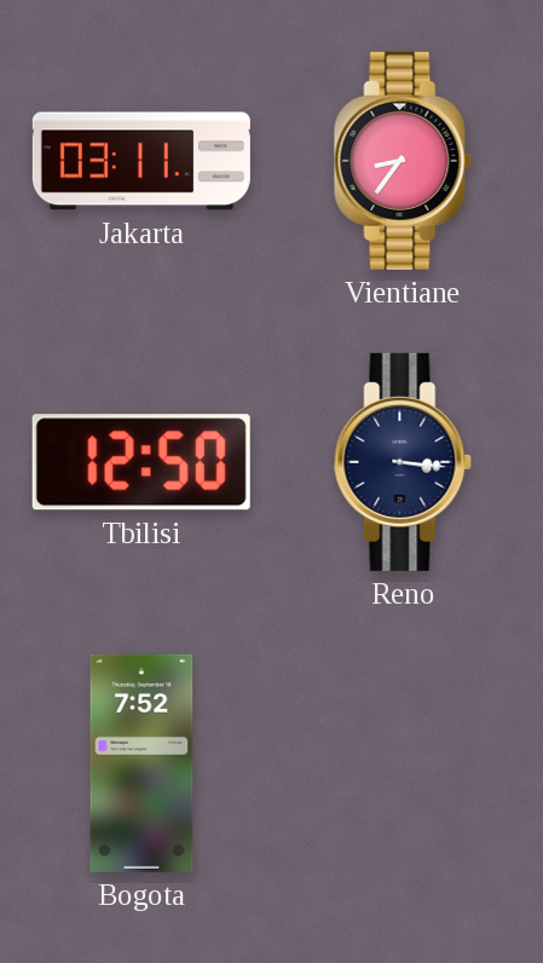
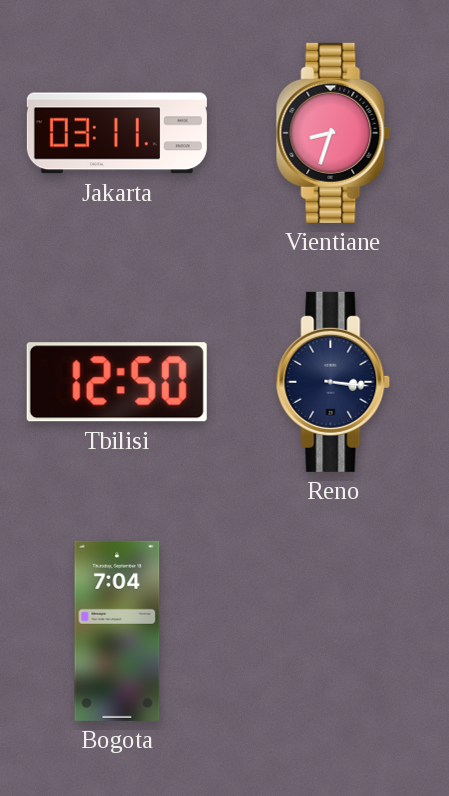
Vientiane: 8:36 -> 8:33 (333, 133)
Bogota: 7:52 -> 7:04 (117, 631)
